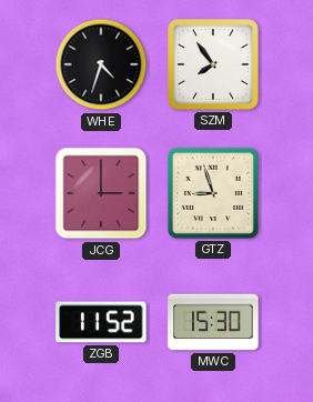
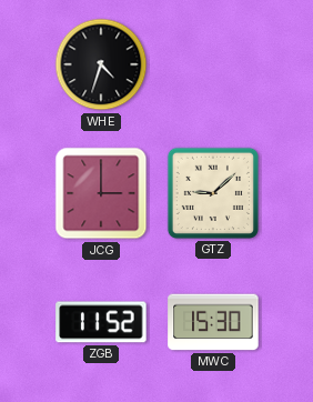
SZM: 7:54 -> none (213, 64)
GTZ: 8:57 -> 9:08 (213, 193)
